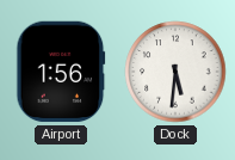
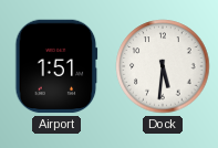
Airport: 1:56 -> 1:51 (56, 66)
